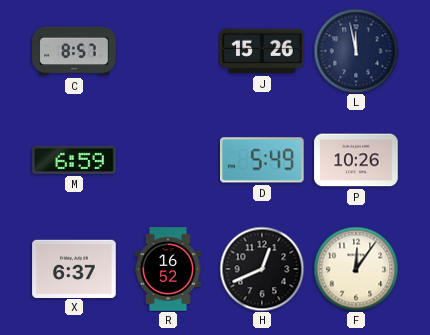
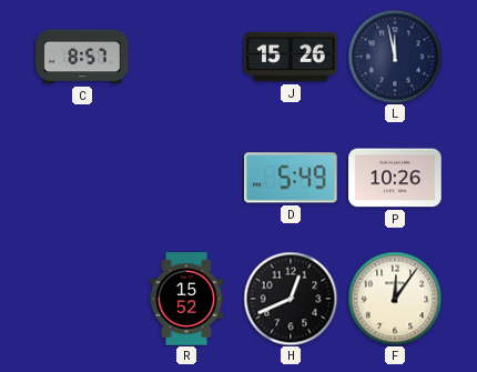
M: 6:59 -> none (74, 160)
X: 6:37 -> none (74, 268)
R: 16:52 -> 15:52 (186, 299)
